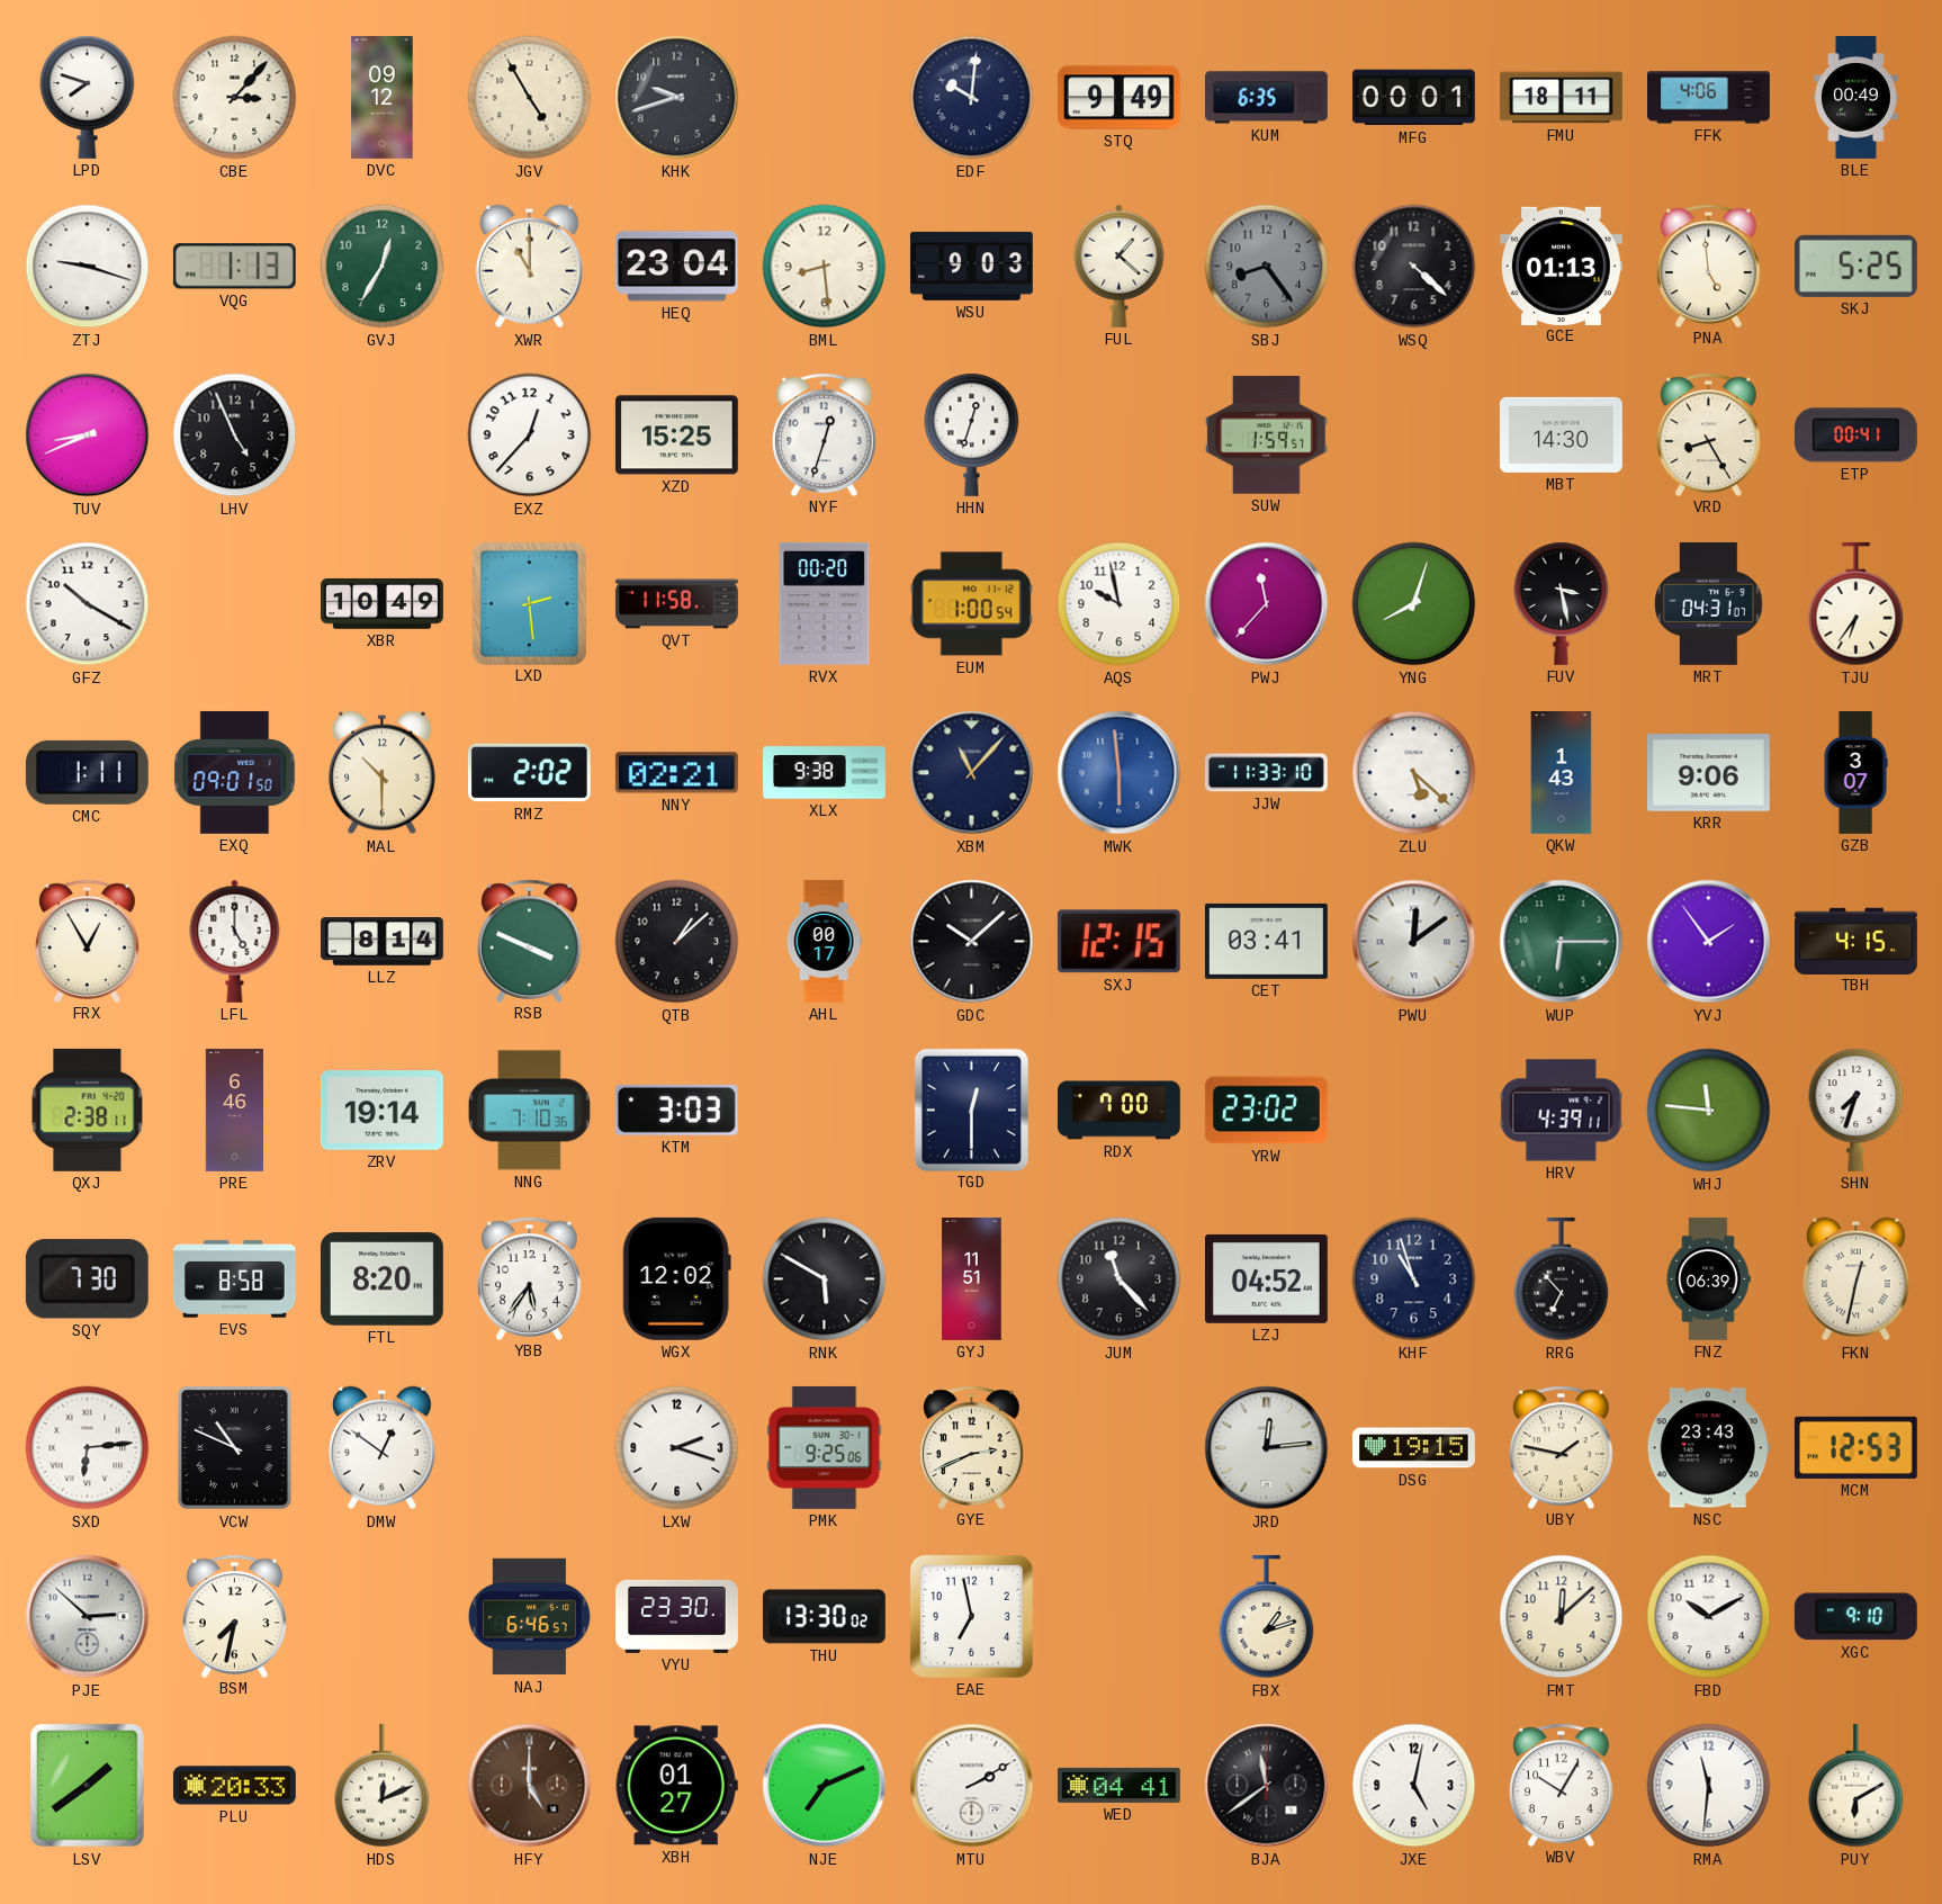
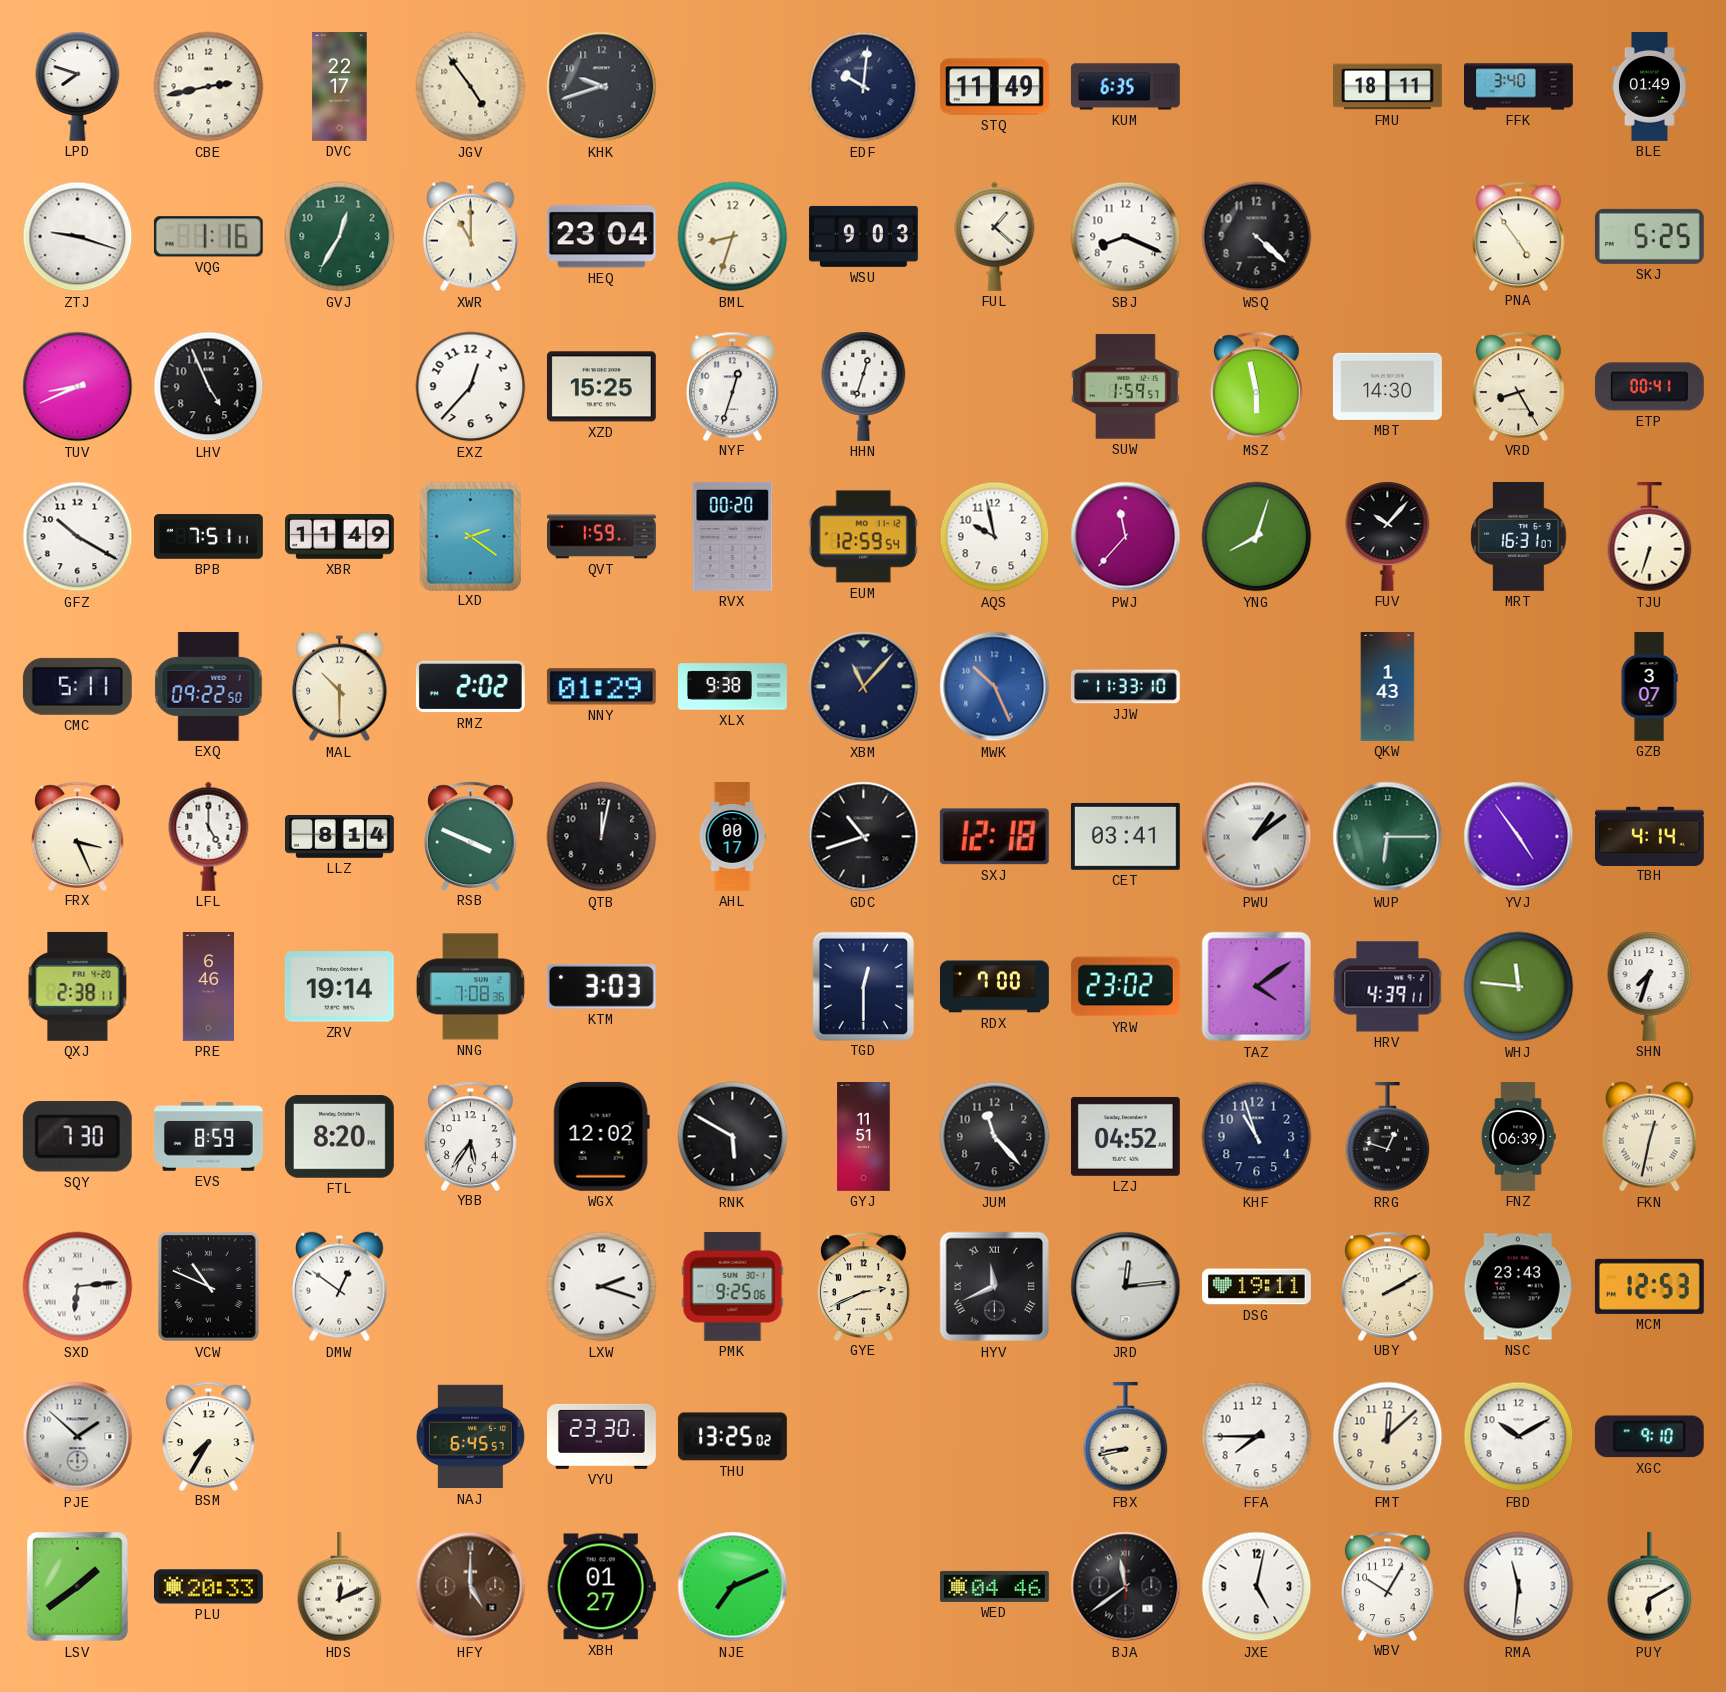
CBE: 3:07 -> 2:43 (209, 87)
DVC: 09:12 -> 22:17 (340, 87)
JGV: 4:55 -> 4:54 (471, 87)
STQ: 9:49 -> 11:49 (994, 87)
MFG: 00:01 -> none (1413, 98)
FFK: 4:06 -> 3:40 (1519, 87)
BLE: 00:49 -> 01:49 (1649, 87)
VQG: 1:13 -> 1:16 (208, 237)
BML: 8:29 -> 8:33 (733, 237)
SBJ: 8:24 -> 8:19 (1126, 237)
SBJ dial: grey -> white (1126, 237)
GCE: 01:13 -> none (1561, 266)
PNA: 4:59 -> 4:54 (1519, 236)
MSZ: none -> 5:58 (1257, 386)
BPB: none -> 7:51 (208, 537)
XBR: 10:49 -> 11:49 (339, 537)
LXD: 2:29 -> 2:21 (470, 536)
QVT: 11:58 -> 1:59 (602, 537)
EUM: 1:00 -> 12:59 (863, 537)
FUV: 3:28 -> 10:07 (1388, 536)
MRT: 04:31 -> 16:31 (1519, 536)
TJU: 6:36 -> 6:33 (1650, 537)
CMC: 1:11 -> 5:11 (77, 686)
EXQ: 09:01 -> 09:22 (209, 686)
NNY: 02:21 -> 01:29 (601, 687)
MWK: 5:59 -> 10:26 (995, 687)
ZLU: 5:22 -> none (1414, 773)
KRR: 9:06 -> none (1708, 773)
FRX: 12:55 -> 3:26 (78, 836)
QTB: 1:08 -> 12:02 (602, 837)
GDC: 10:08 -> 10:42 (864, 837)
SXJ: 12:15 -> 12:18 (994, 837)
PWU: 12:09 -> 1:09 (1257, 837)
YVJ: 1:54 -> 4:54 (1519, 837)
TBH: 4:15 -> 4:14 (1649, 836)
NNG: 7:10 -> 7:08 (470, 987)
TAZ: none -> 4:09 (1257, 987)
EVS: 8:58 -> 8:59 (208, 1137)
RRG: 6:53 -> 12:48 (1388, 1137)
HYV: none -> 11:41 (995, 1287)
DSG: 19:15 -> 19:11 (1256, 1287)
UBY: 1:47 -> 2:10 (1388, 1286)
PJE: 2:52 -> 1:52 (78, 1437)
BSM: 7:32 -> 7:35 (209, 1436)
NAJ: 6:46 -> 6:45 (470, 1437)
THU: 13:30 -> 13:25 (732, 1437)
EAE: 6:58 -> none (971, 1616)
FBX: 1:12 -> 8:43 (1126, 1437)
FFA: none -> 7:45 (1257, 1437)
MTU: 2:10 -> none (972, 1786)
WED: 04:41 -> 04:46 (994, 1586)
